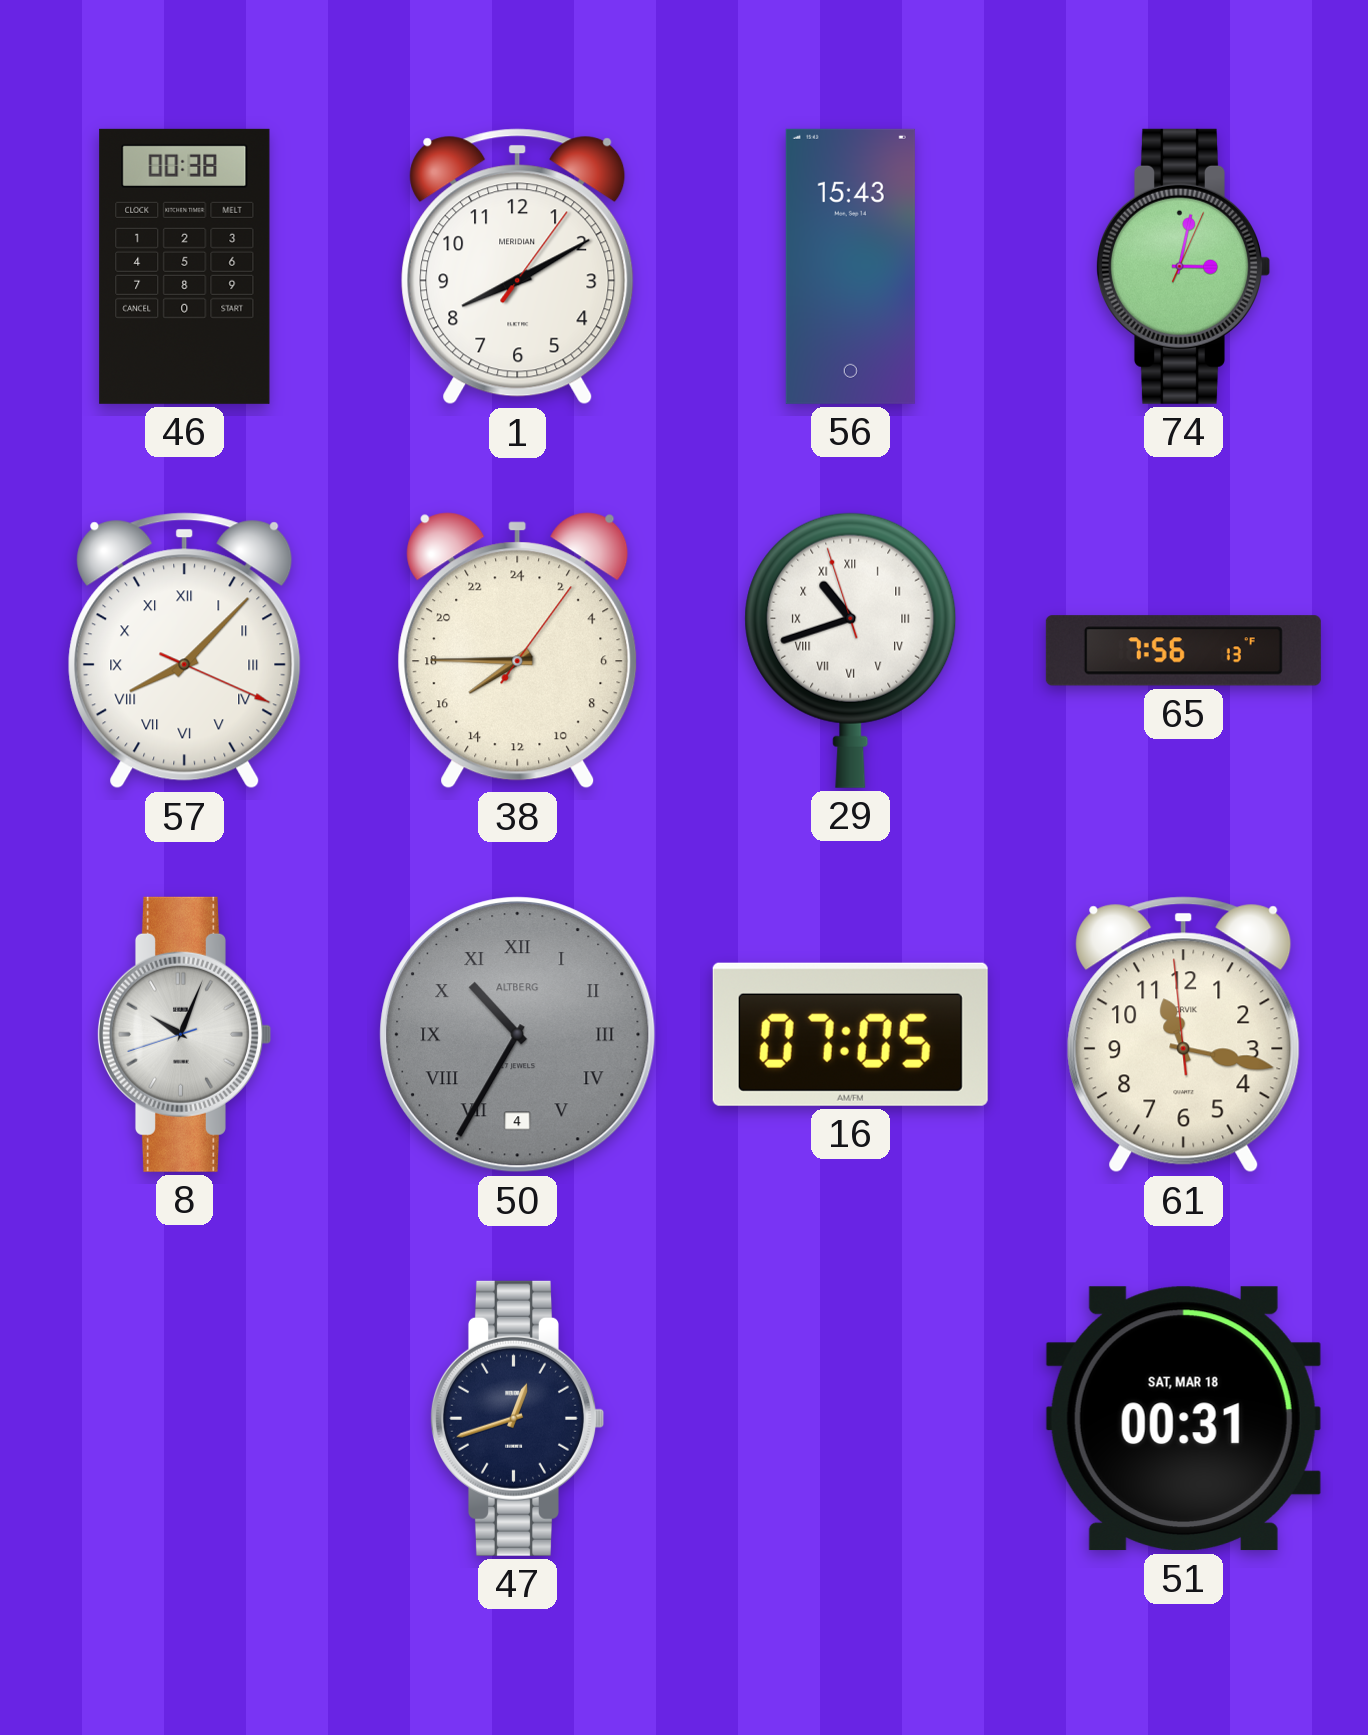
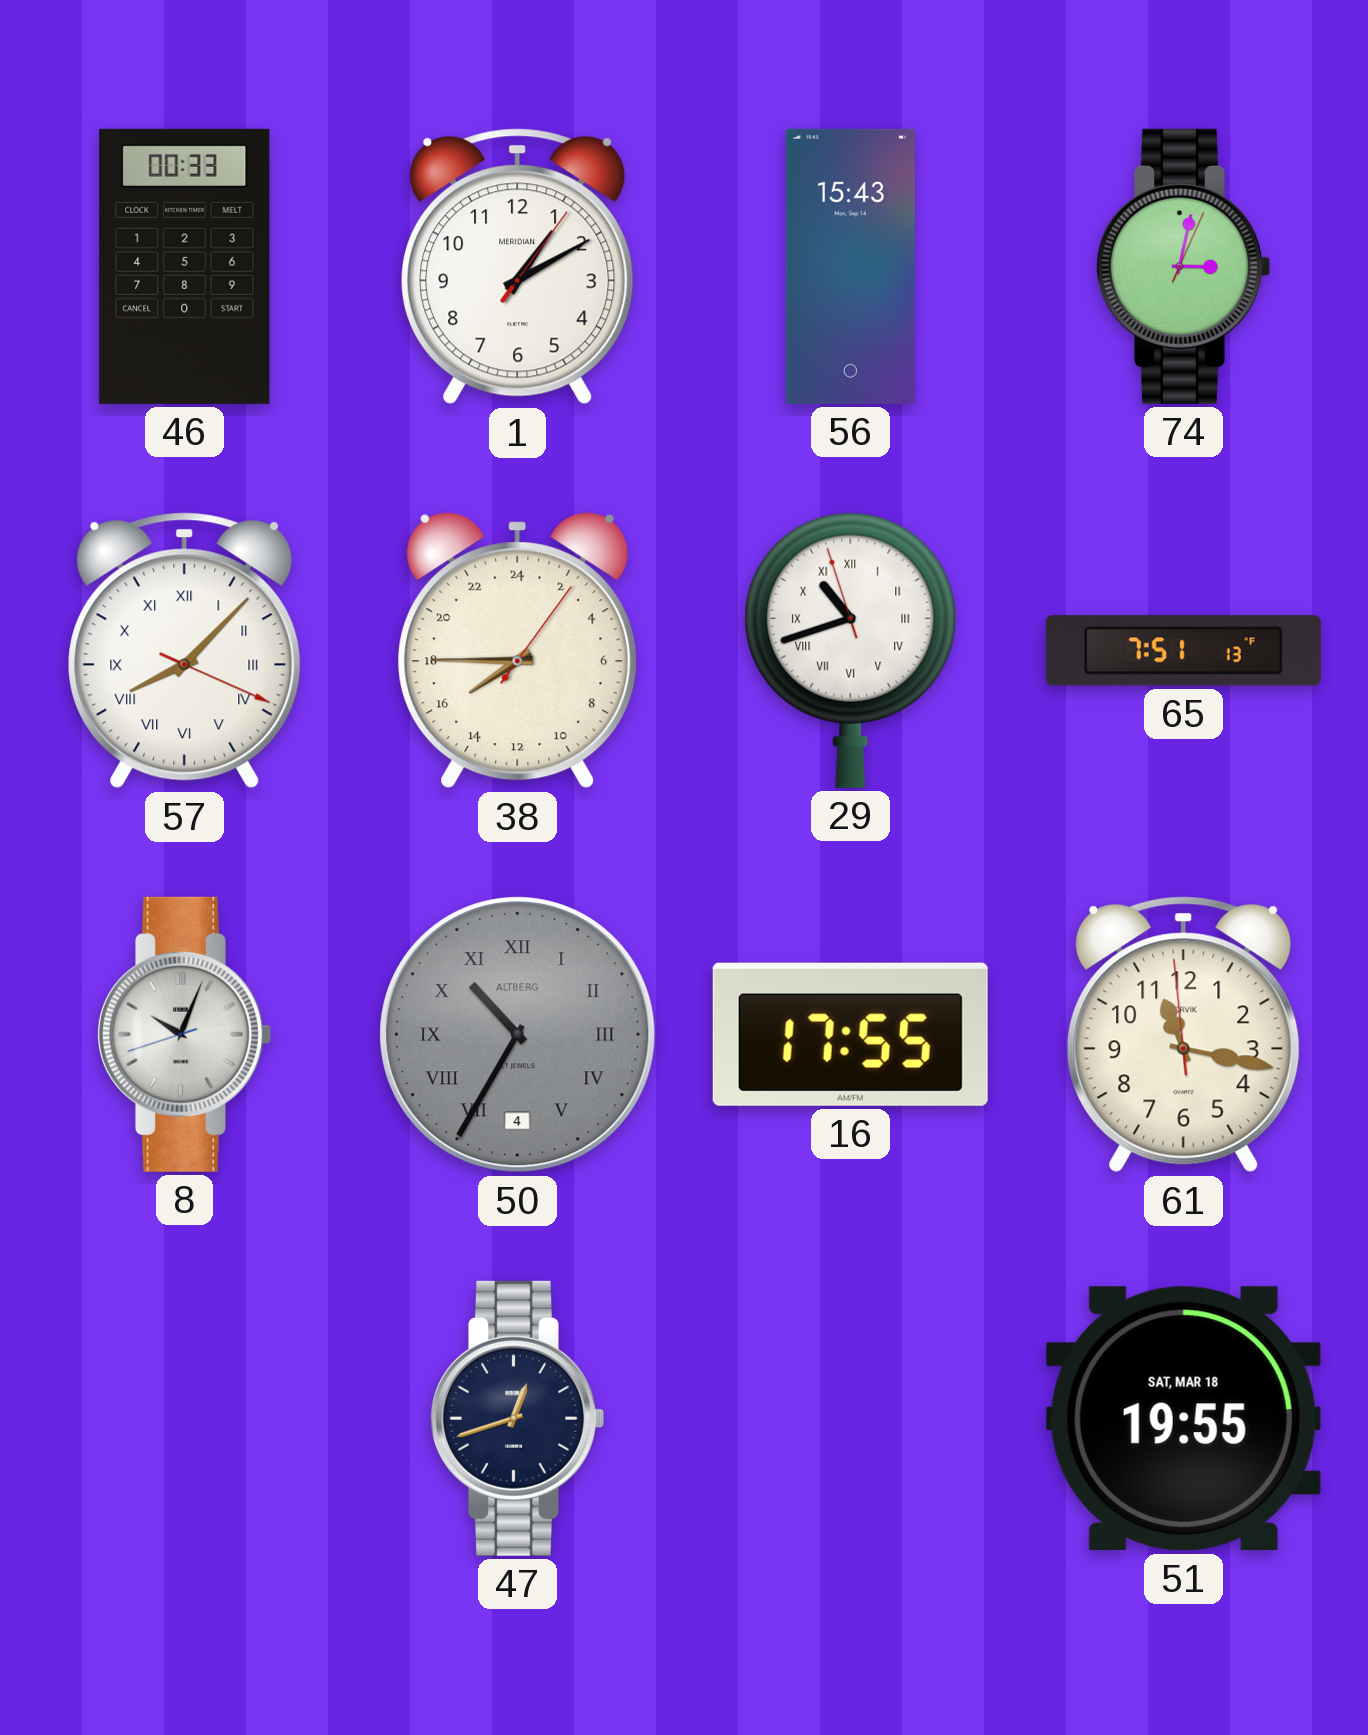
46: 00:38 -> 00:33 (185, 266)
1: 8:10 -> 1:10 (518, 267)
65: 7:56 -> 7:51 (1183, 651)
16: 07:05 -> 17:55 (850, 1034)
51: 00:31 -> 19:55 (1183, 1419)
